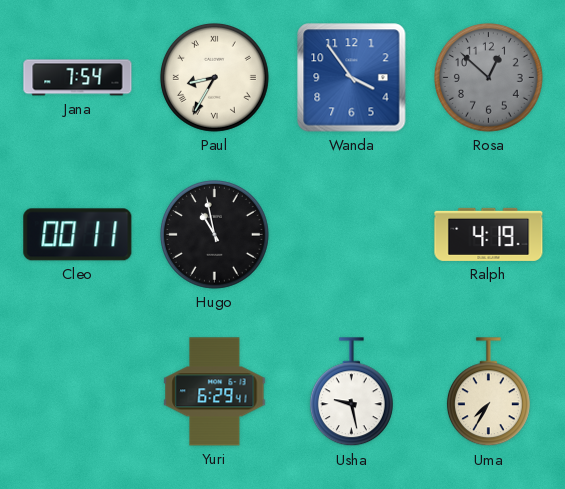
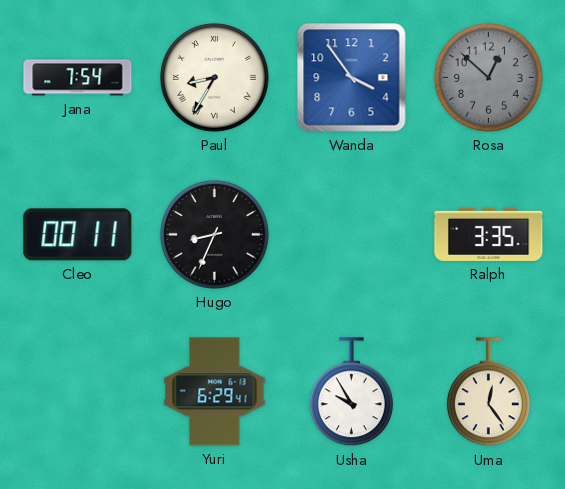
Hugo: 10:58 -> 8:34 (214, 234)
Ralph: 4:19 -> 3:35 (489, 234)
Usha: 9:28 -> 9:55 (351, 392)
Uma: 7:35 -> 12:24 (488, 392)
